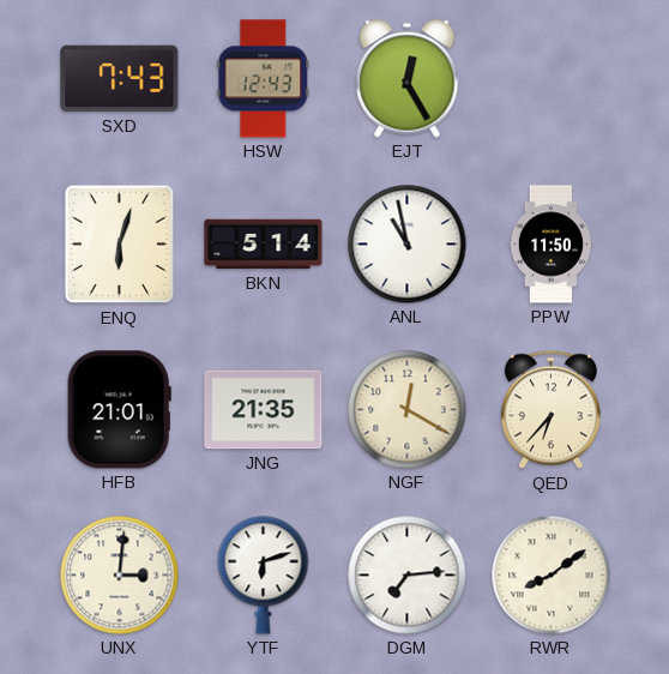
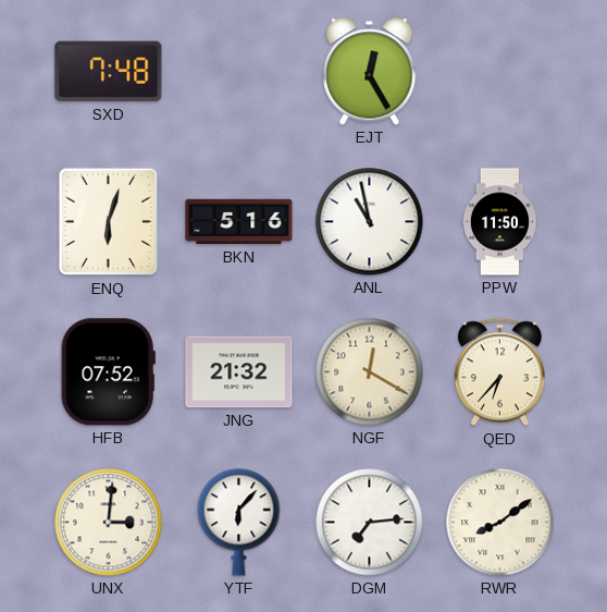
SXD: 7:43 -> 7:48 (109, 72)
HSW: 12:43 -> none (264, 79)
BKN: 5:14 -> 5:16 (239, 222)
HFB: 21:01 -> 07:52 (108, 372)
JNG: 21:35 -> 21:32 (239, 372)
YTF: 6:12 -> 6:07 (239, 523)
